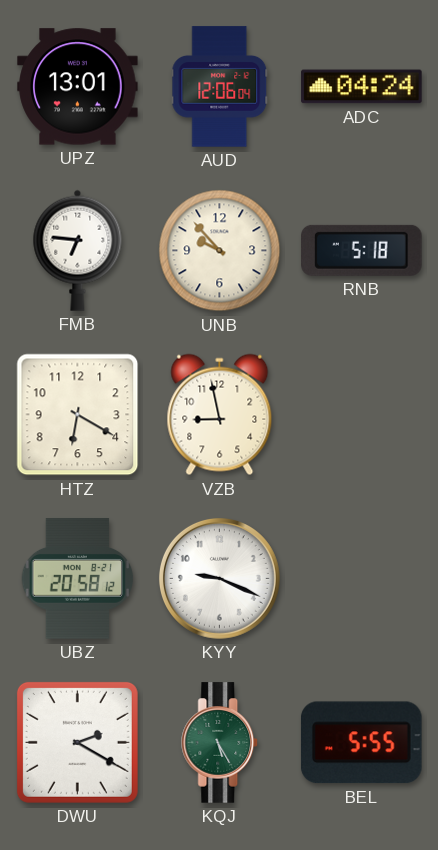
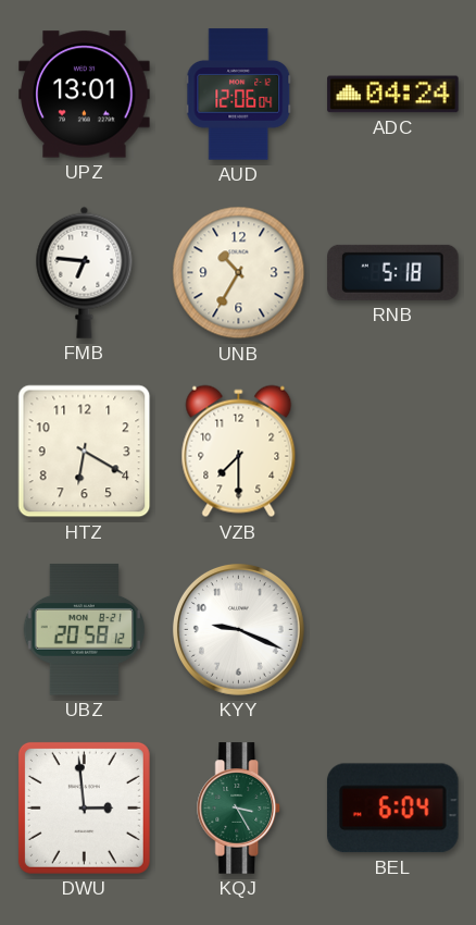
UNB: 9:53 -> 10:35 (239, 273)
VZB: 8:58 -> 7:30 (239, 452)
DWU: 2:20 -> 2:59 (84, 807)
KQJ: 5:25 -> 3:25 (239, 809)
BEL: 5:55 -> 6:04 (392, 809)
